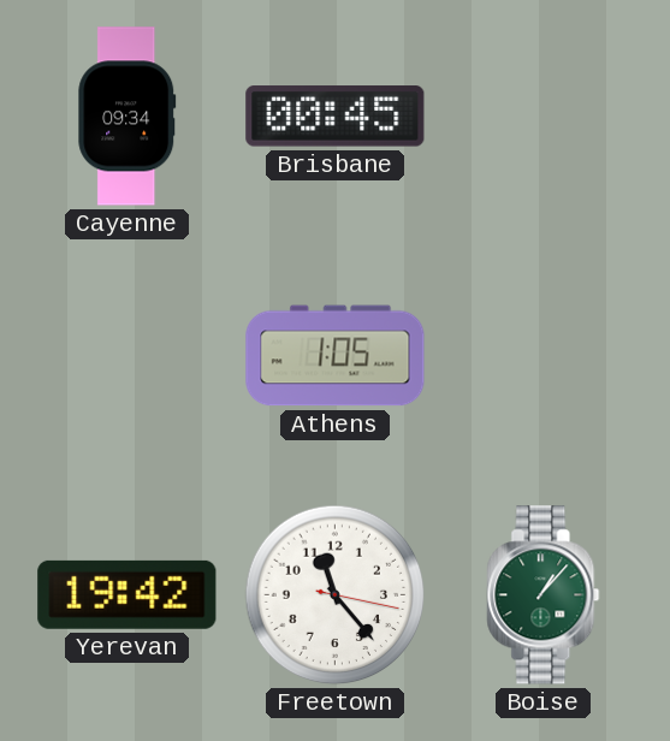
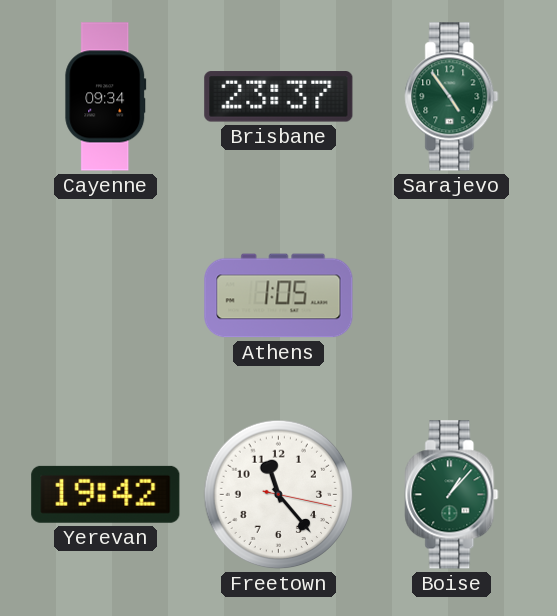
Brisbane: 00:45 -> 23:37 (279, 97)
Sarajevo: none -> 4:54 (452, 97)
